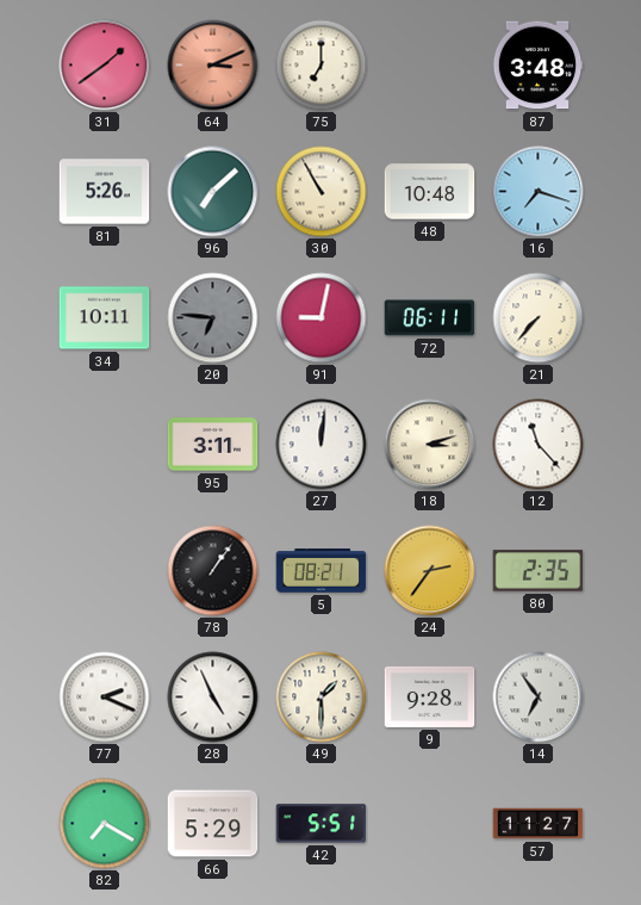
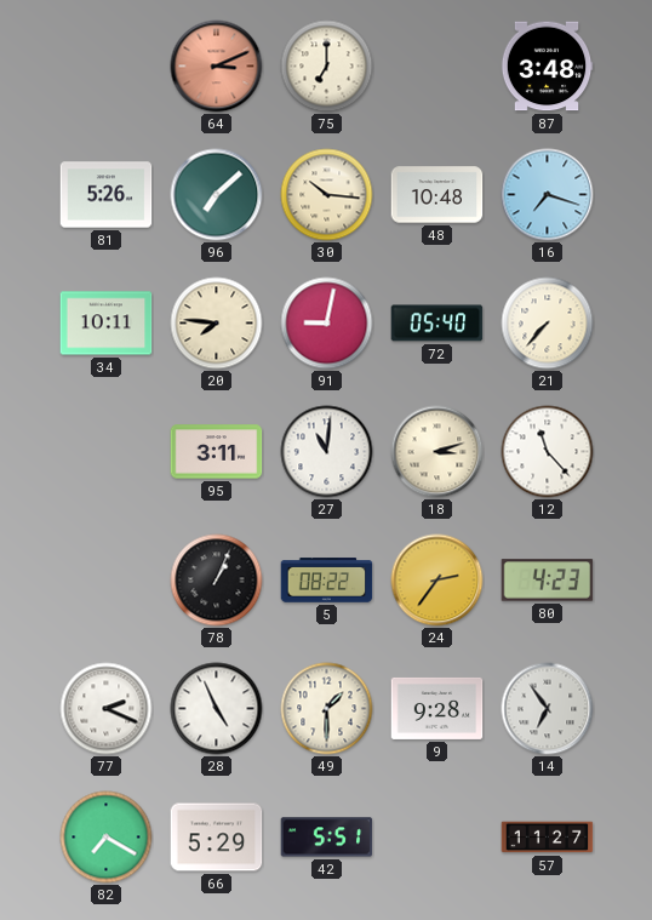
31: 1:39 -> none (105, 66)
30: 10:55 -> 10:16 (327, 195)
20: 6:46 -> 7:46 (217, 324)
20 dial: grey -> cream (217, 324)
72: 06:11 -> 05:40 (437, 324)
27: 12:01 -> 11:01 (327, 452)
78: 1:06 -> 1:04 (217, 581)
5: 08:21 -> 08:22 (327, 581)
80: 2:35 -> 4:23 (548, 581)
